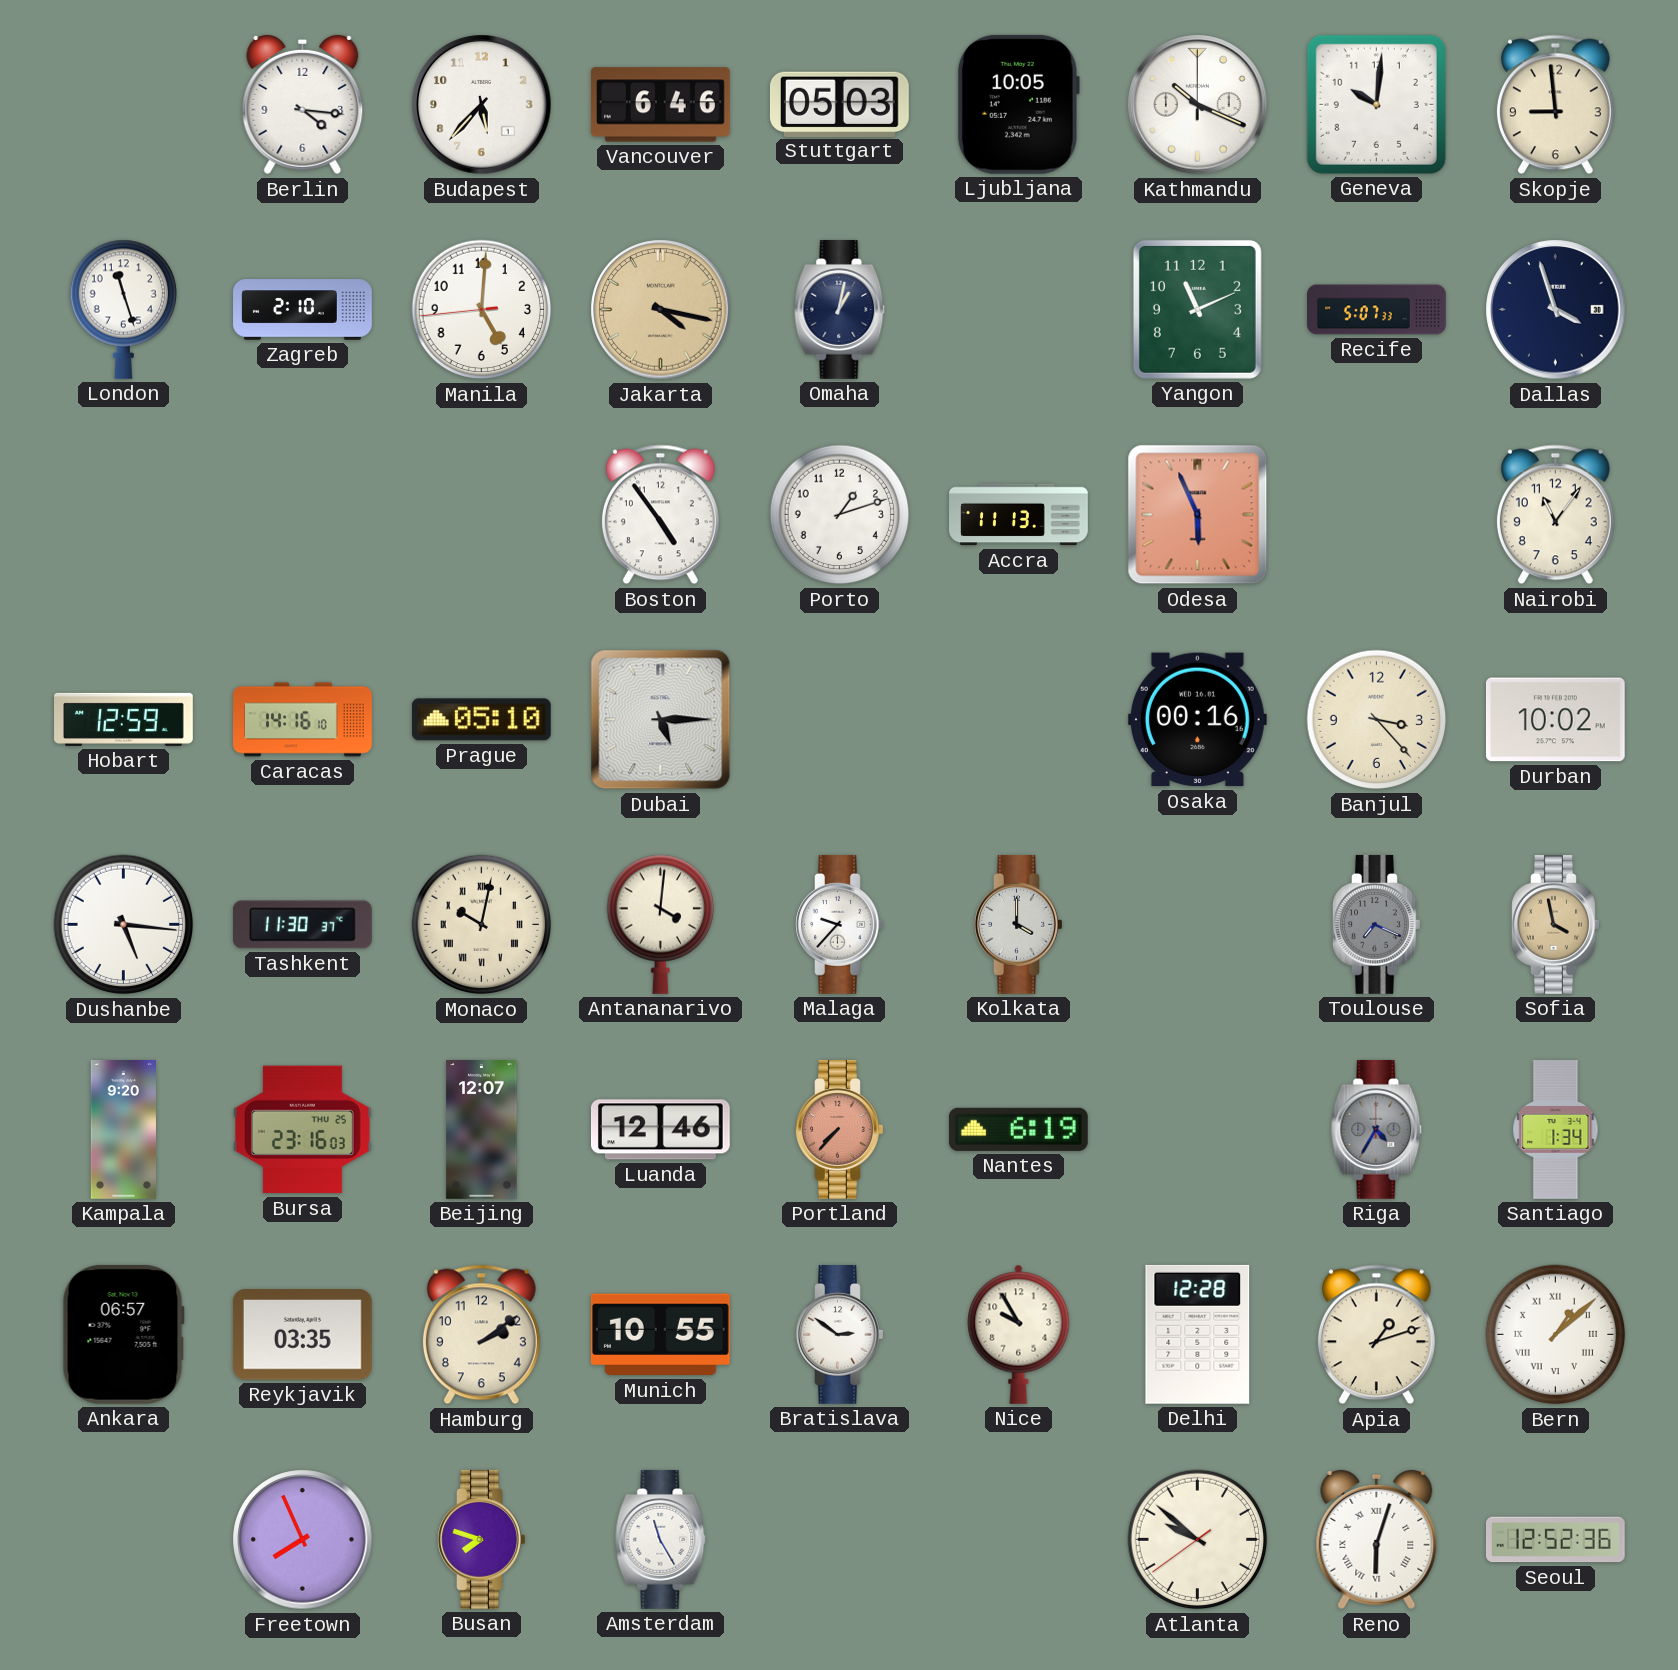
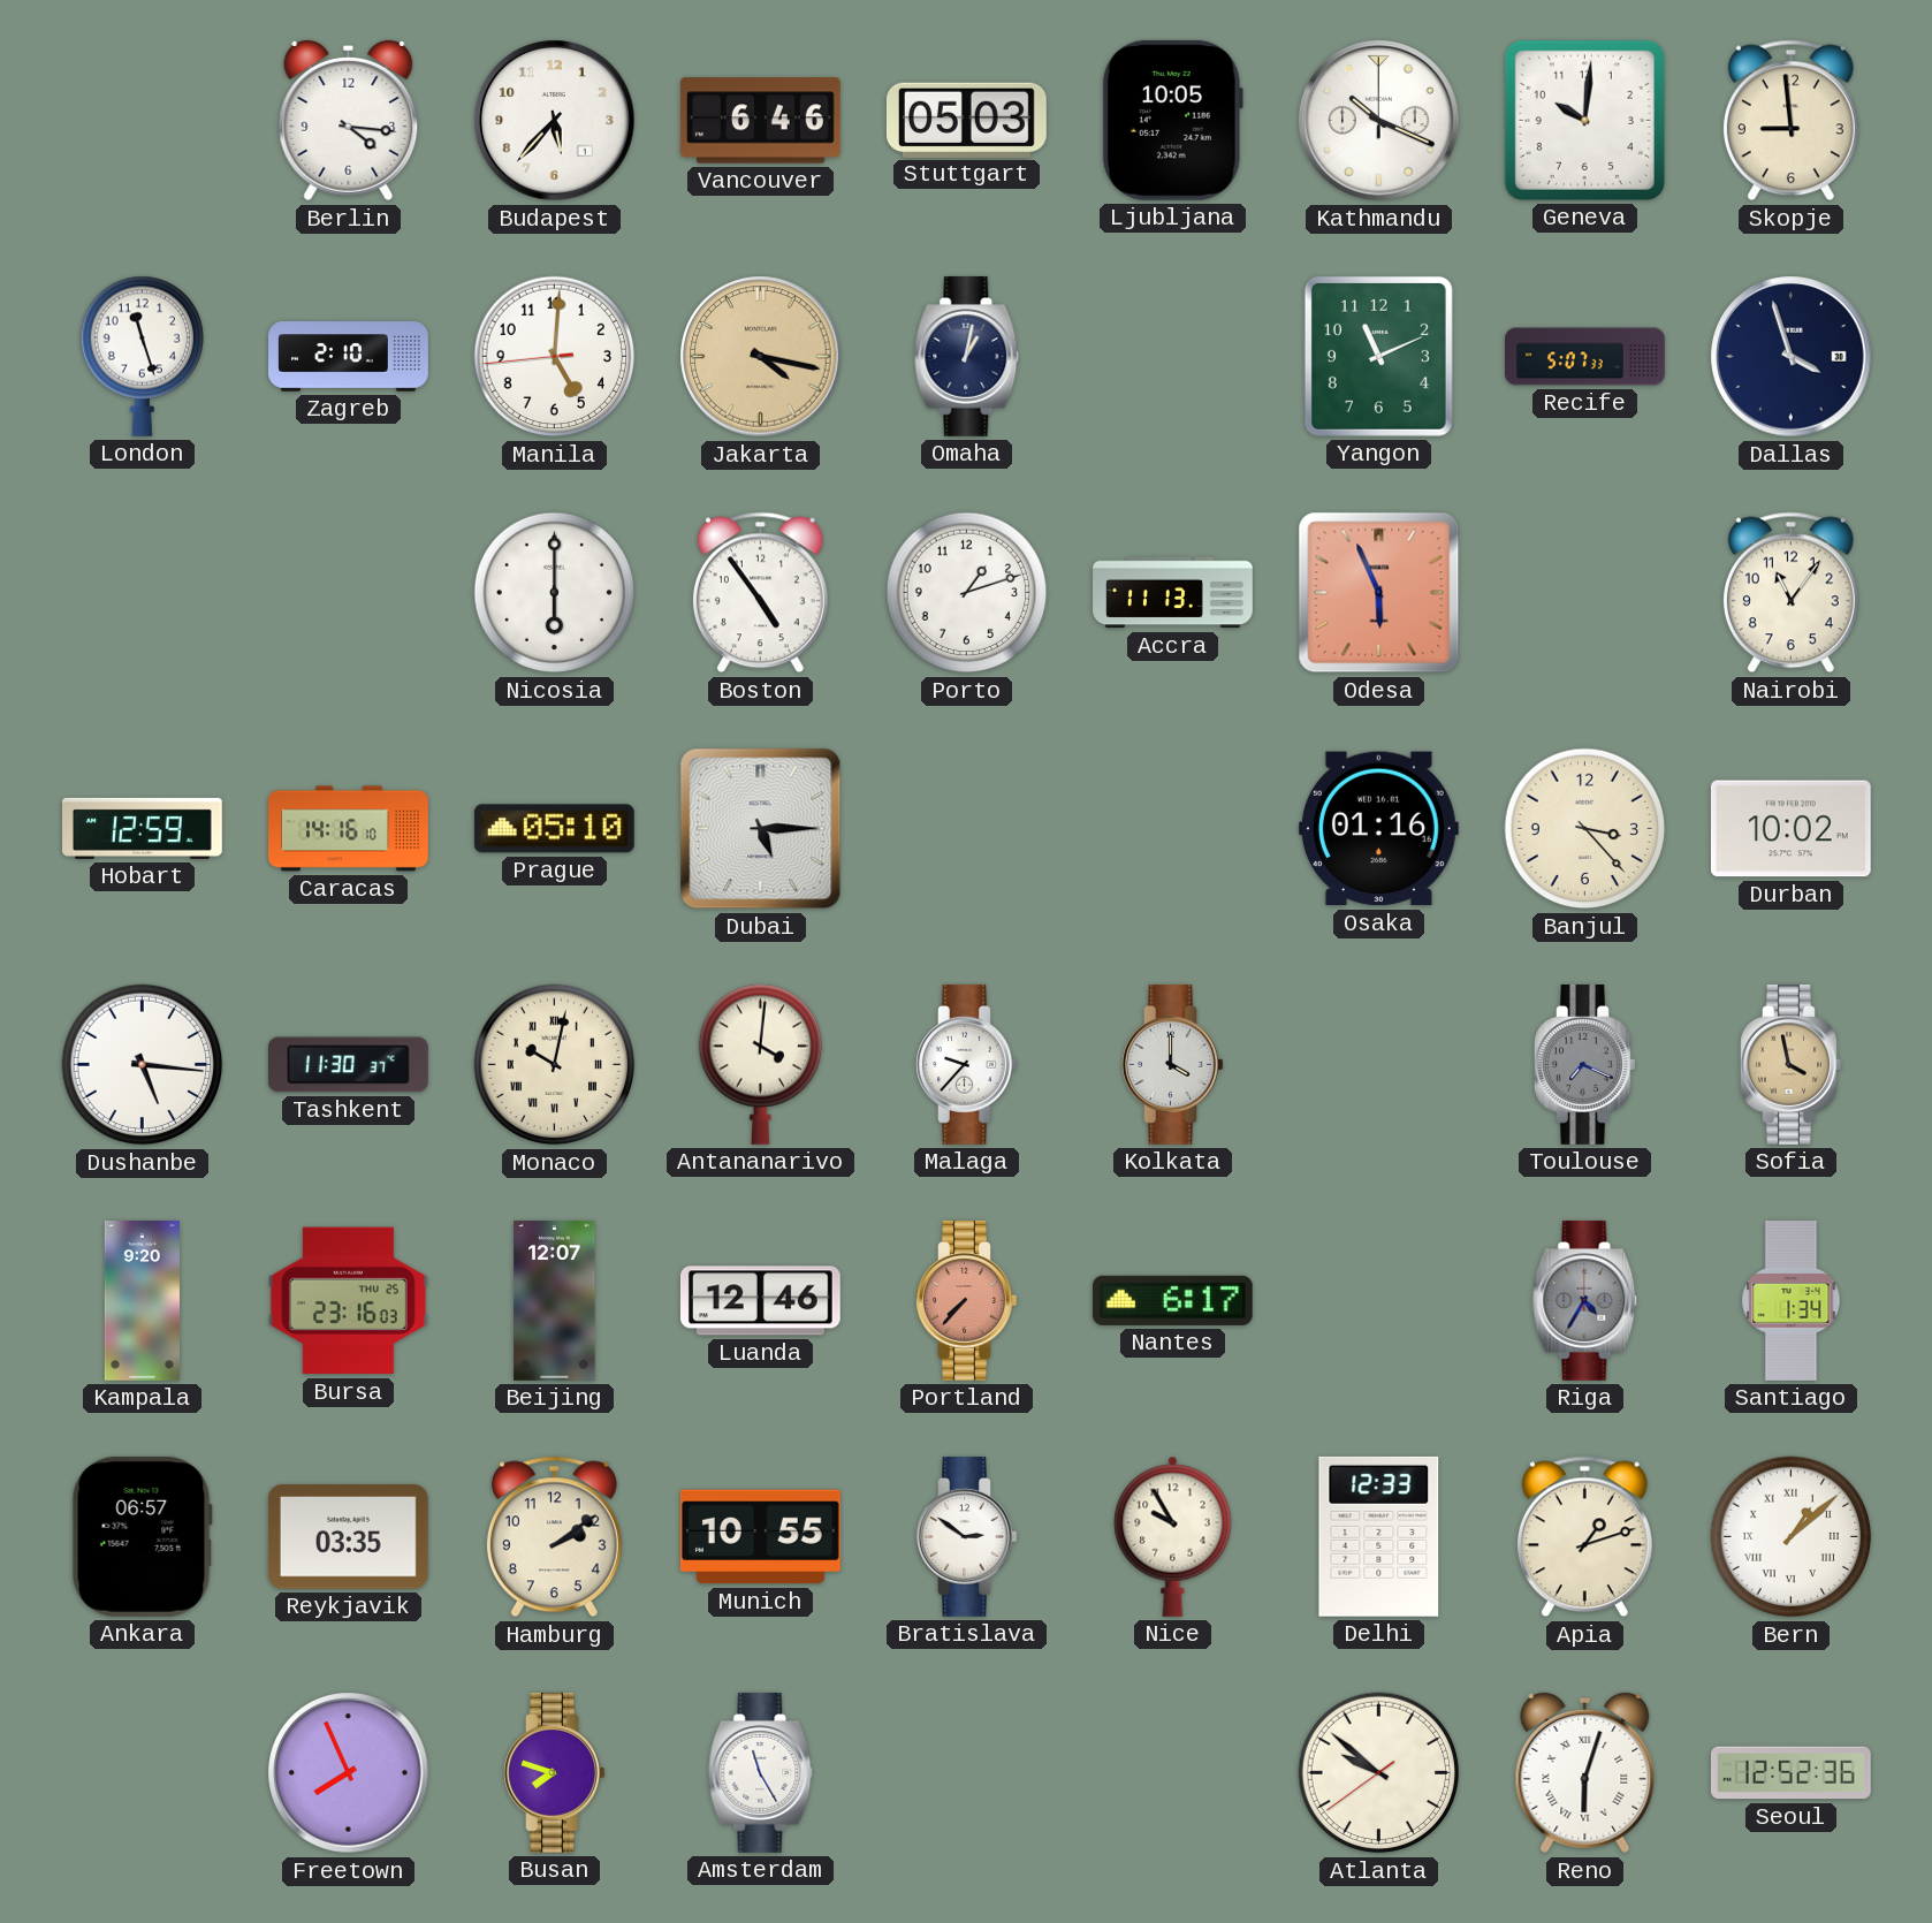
Nicosia: none -> 6:00 (555, 593)
Osaka: 00:16 -> 01:16 (1378, 829)
Nantes: 6:19 -> 6:17 (1172, 1300)
Delhi: 12:28 -> 12:33 (1379, 1536)
